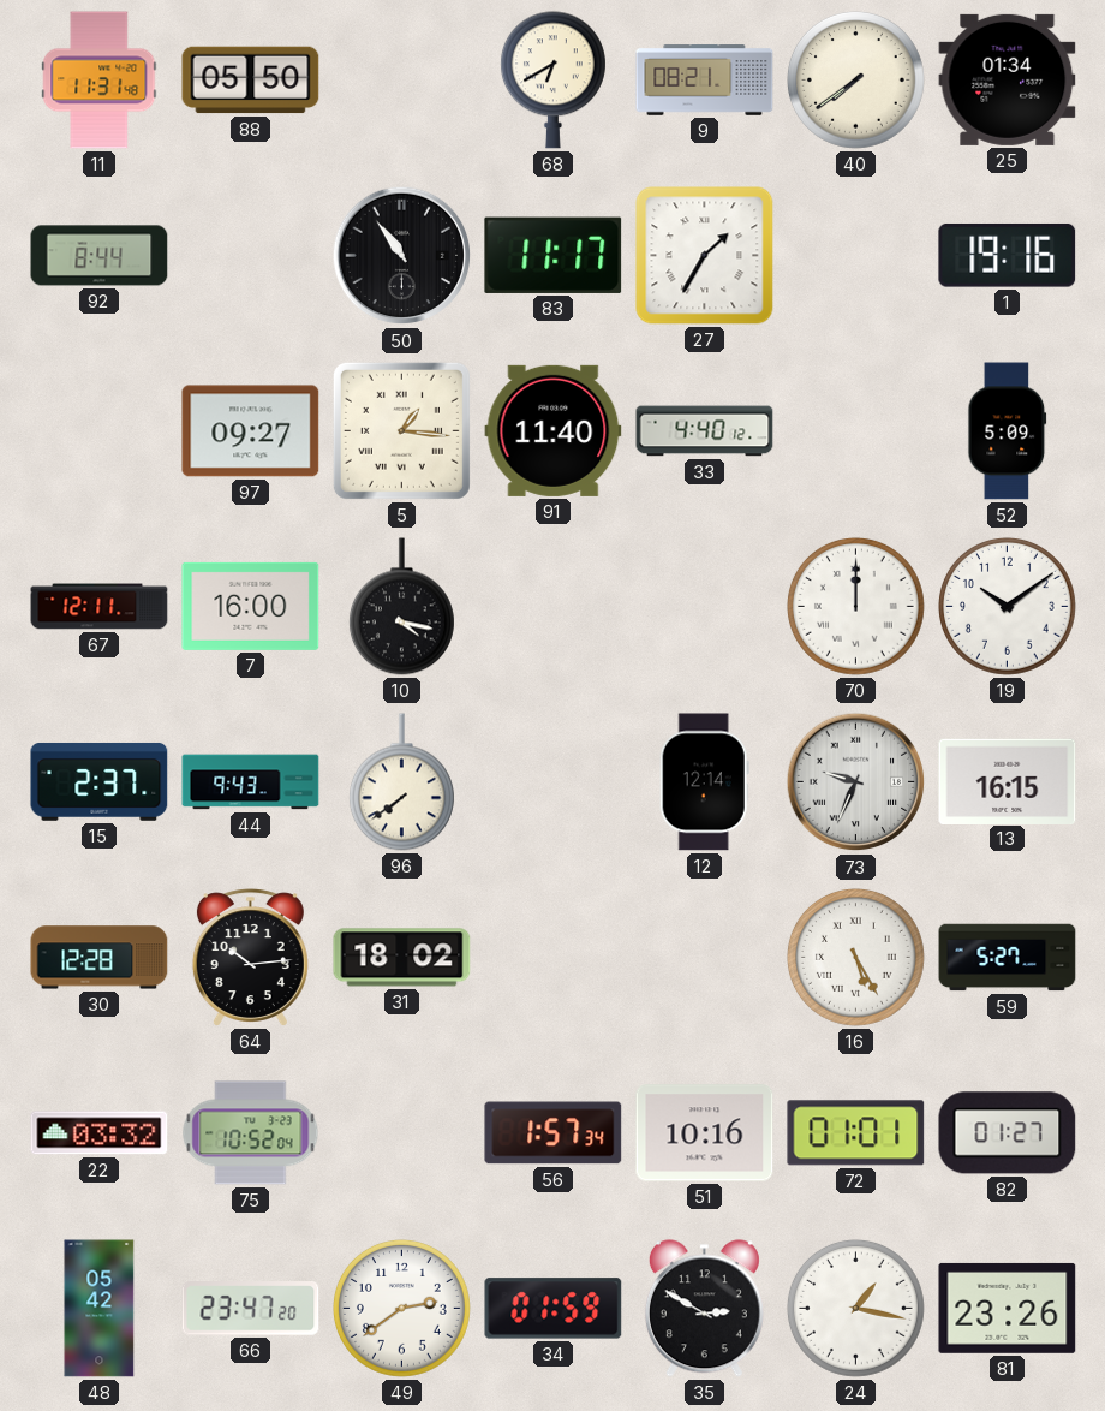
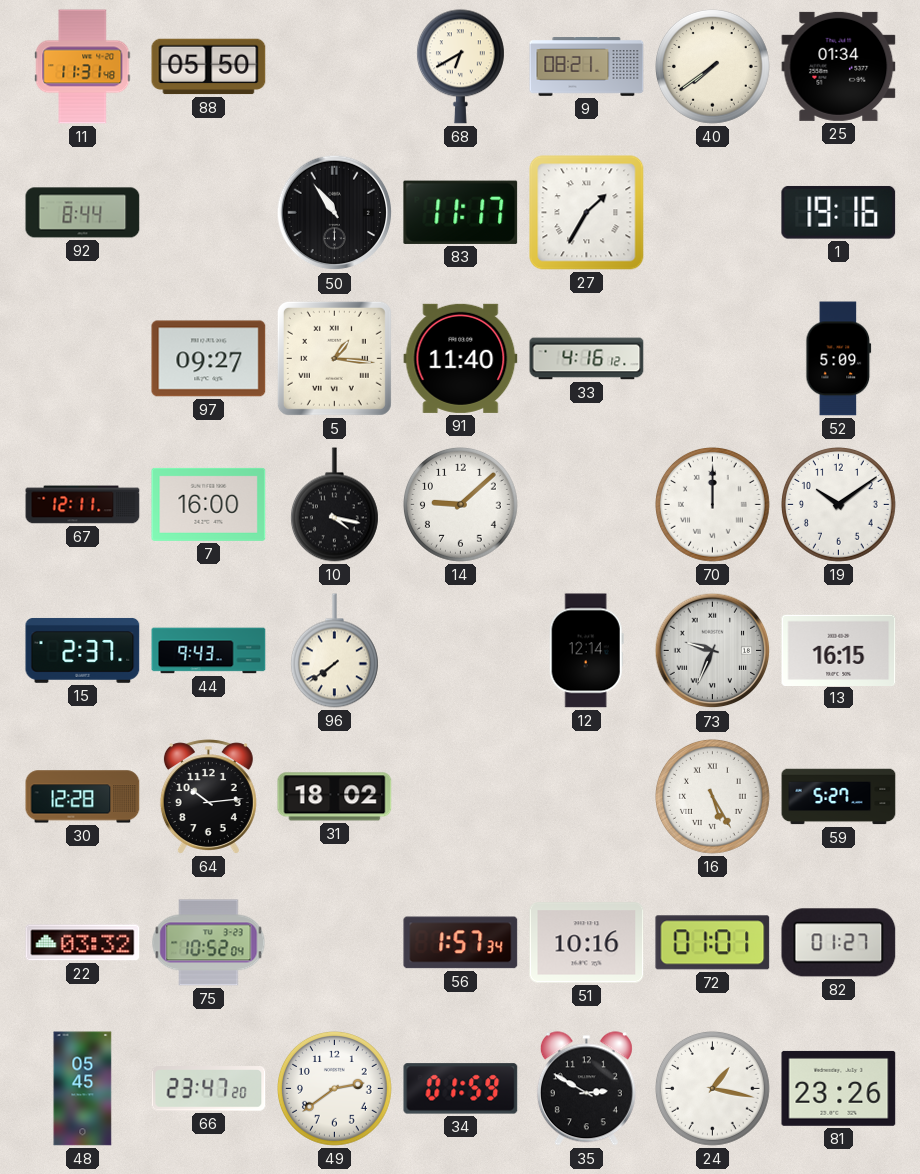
33: 4:40 -> 4:16 (587, 359)
14: none -> 9:08 (460, 504)
48: 05:42 -> 05:45 (83, 1089)
